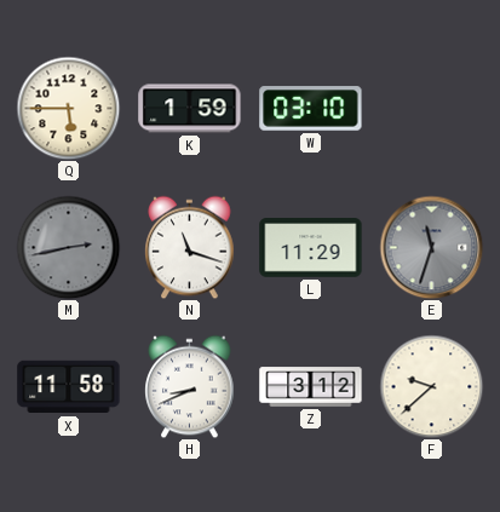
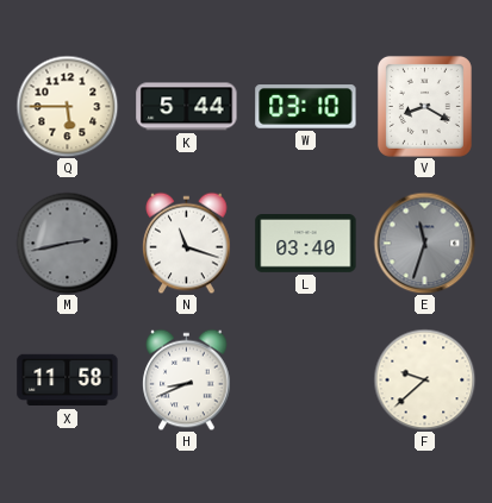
K: 1:59 -> 5:44 (187, 107)
V: none -> 8:20 (424, 106)
L: 11:29 -> 03:40 (306, 244)
Z: 3:12 -> none (311, 387)
